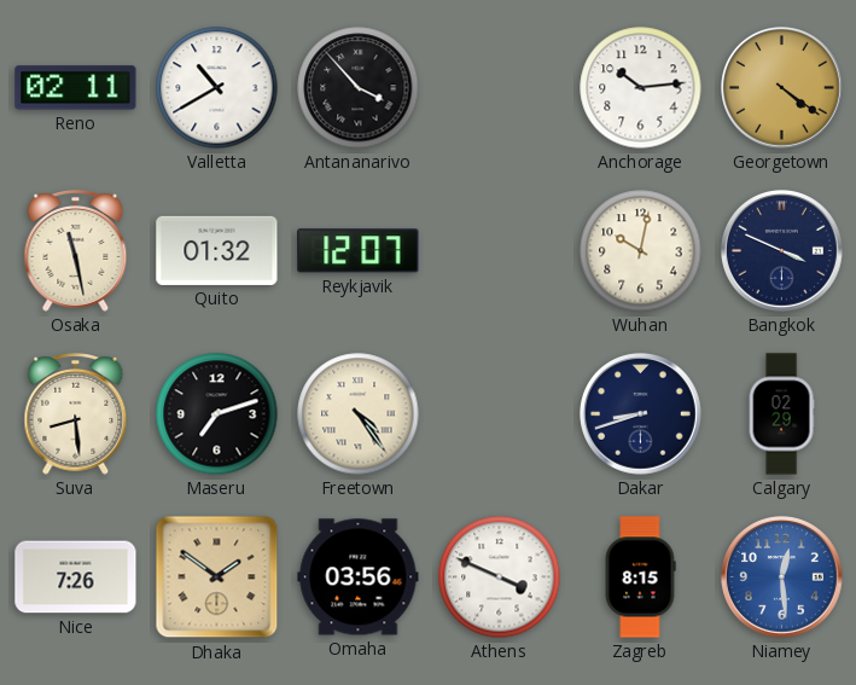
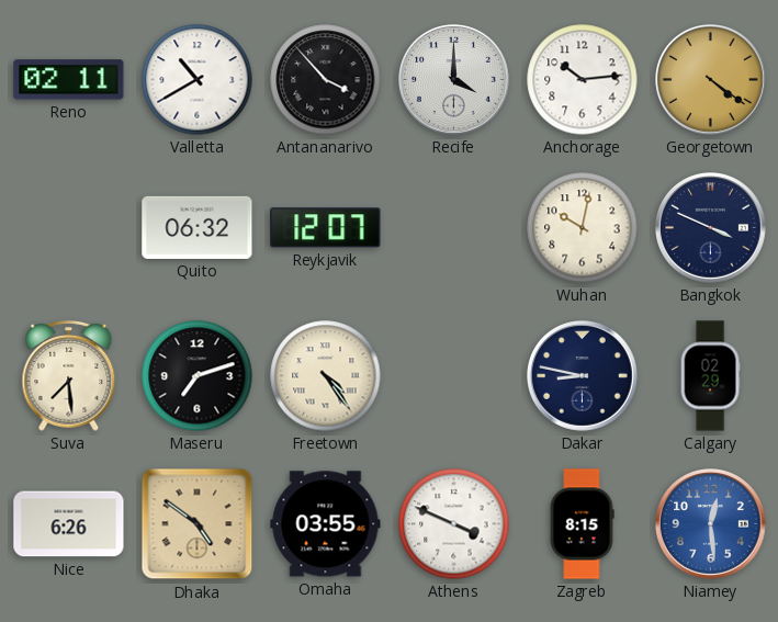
Recife: none -> 4:00 (454, 80)
Osaka: 11:28 -> none (76, 251)
Quito: 01:32 -> 06:32 (198, 227)
Suva: 8:29 -> 7:29 (69, 376)
Dakar: 8:42 -> 8:47 (583, 376)
Nice: 7:26 -> 6:26 (69, 524)
Dhaka: 1:51 -> 4:51 (198, 524)
Omaha: 03:56 -> 03:55 (326, 524)
